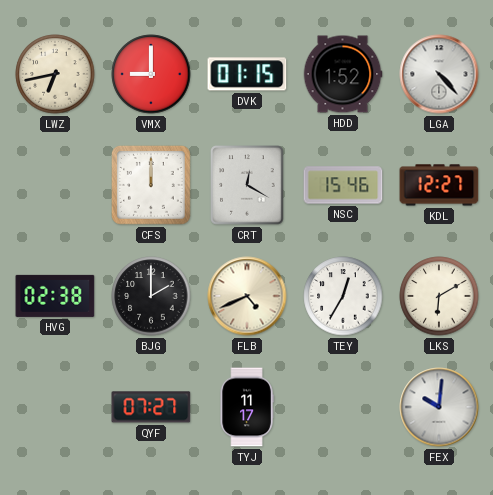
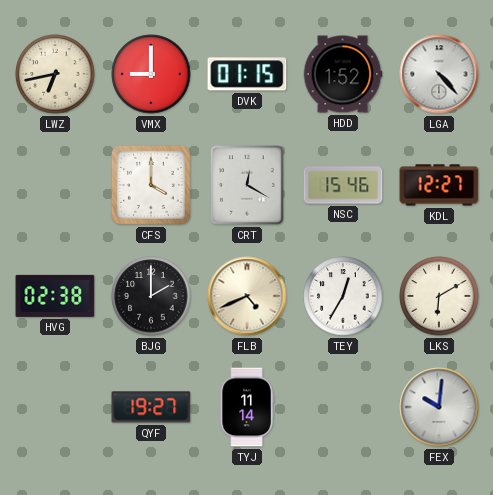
CFS: 12:00 -> 4:00 (151, 185)
QYF: 07:27 -> 19:27 (151, 407)
TYJ: 11:17 -> 11:14 (247, 407)
